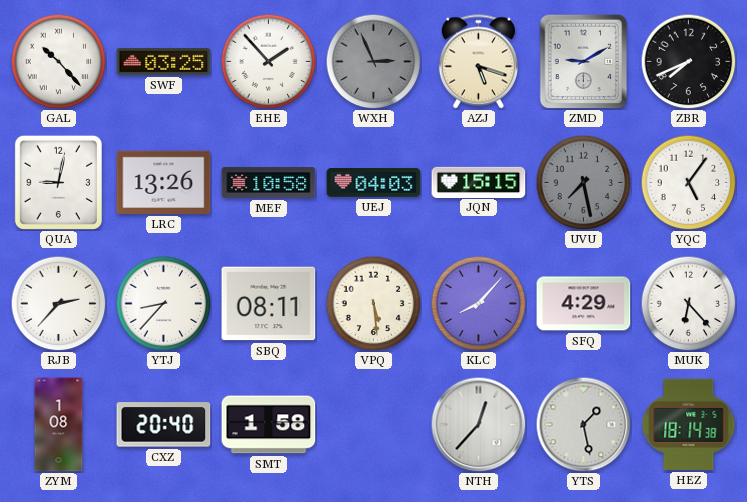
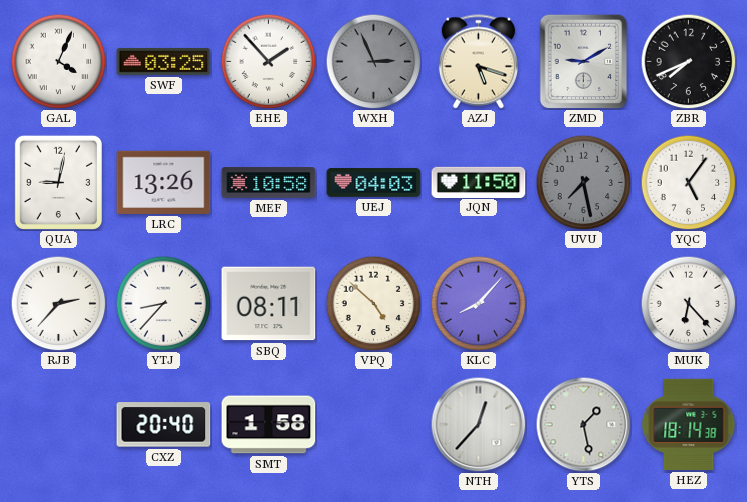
GAL: 10:23 -> 4:04 (58, 61)
JQN: 15:15 -> 11:50 (479, 182)
VPQ: 5:29 -> 4:52 (373, 303)
SFQ: 4:29 -> none (584, 304)
ZYM: 1:08 -> none (59, 425)
